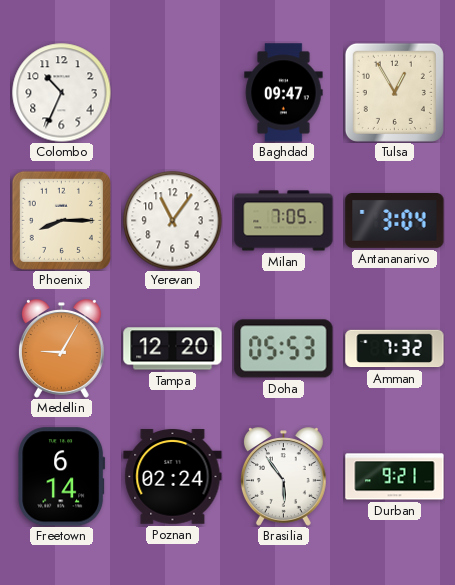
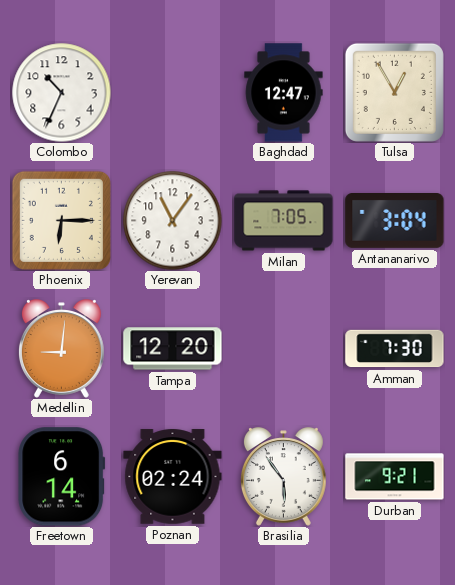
Baghdad: 09:47 -> 12:47 (284, 93)
Phoenix: 8:15 -> 6:15 (61, 220)
Medellin: 9:05 -> 9:01 (61, 349)
Doha: 05:53 -> none (284, 349)
Amman: 7:32 -> 7:30 (395, 349)
